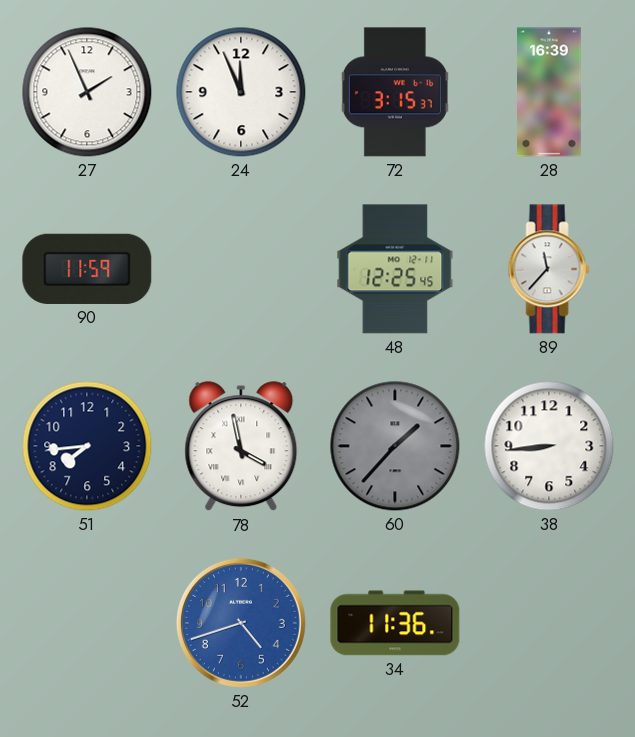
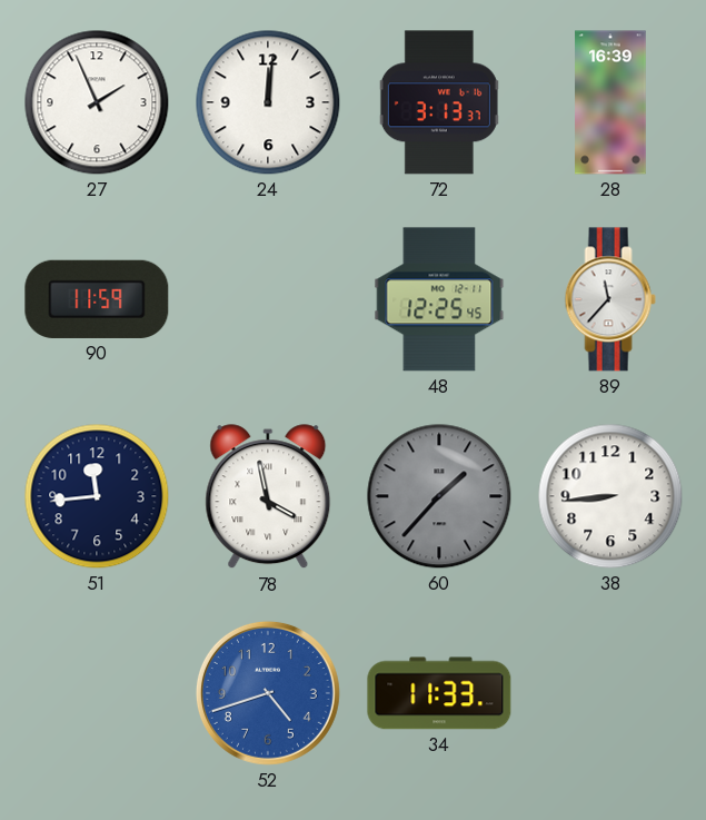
24: 11:56 -> 12:01 (268, 102)
72: 3:15 -> 3:13 (439, 102)
51: 7:44 -> 11:44 (97, 496)
34: 11:36 -> 11:33 (439, 693)
